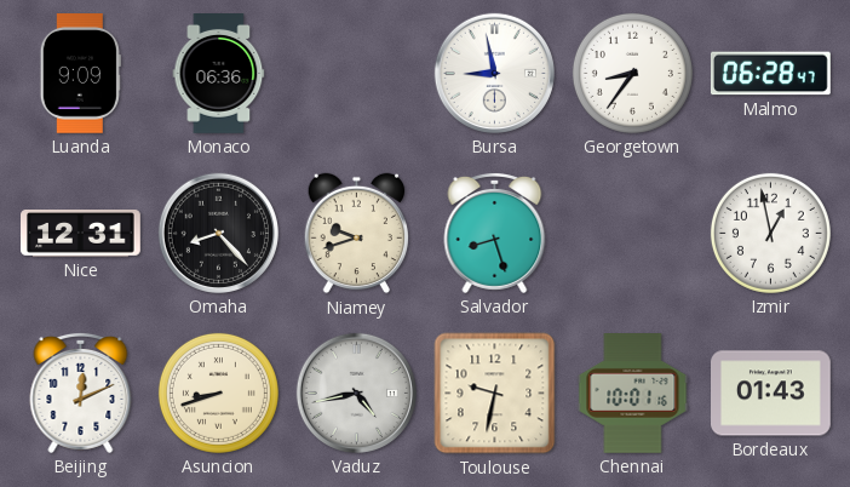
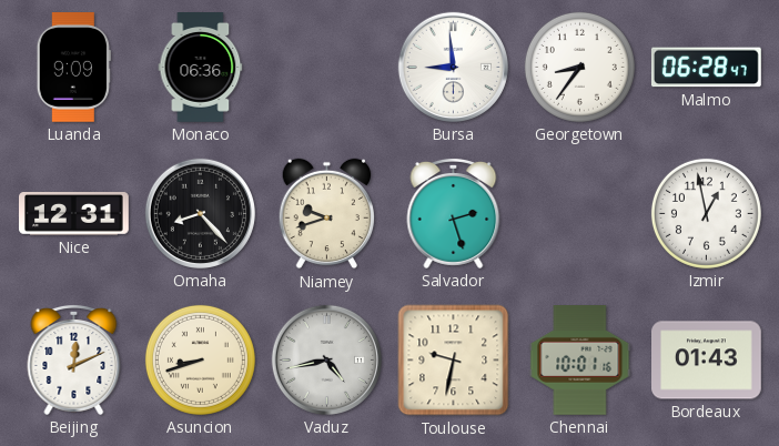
Bursa: 8:58 -> 8:59 (453, 67)
Salvador: 8:27 -> 2:27 (454, 213)
